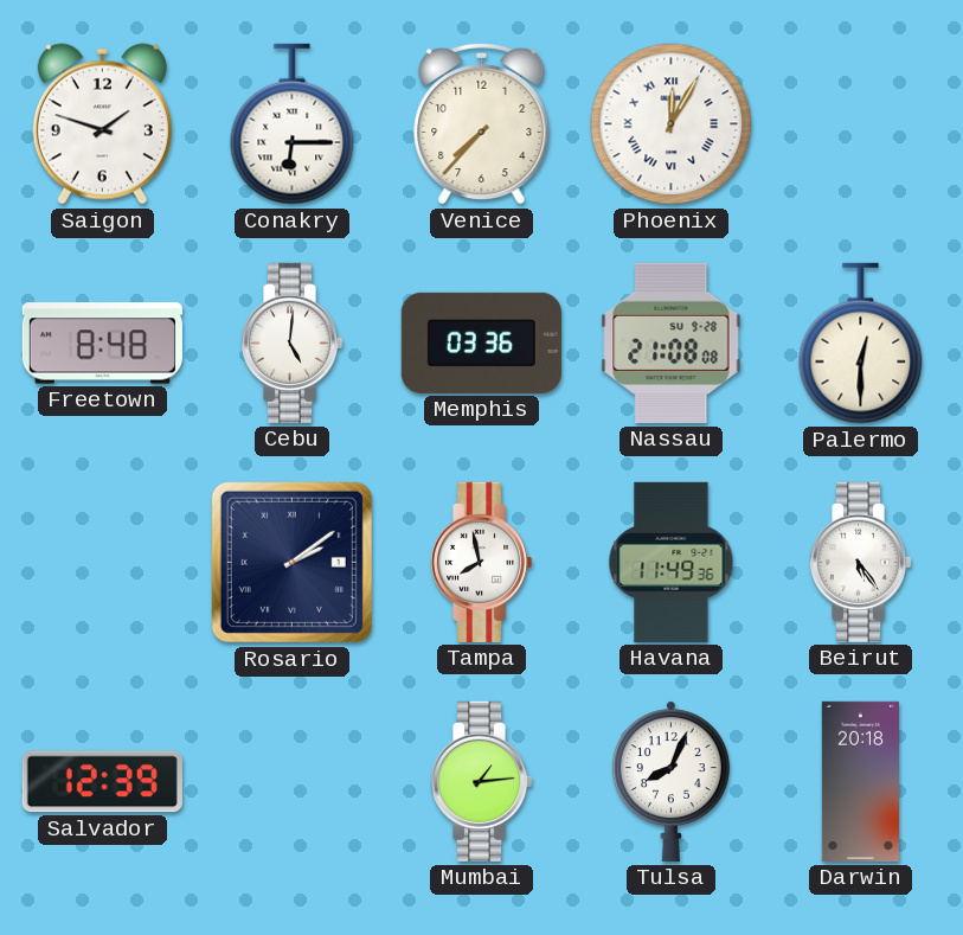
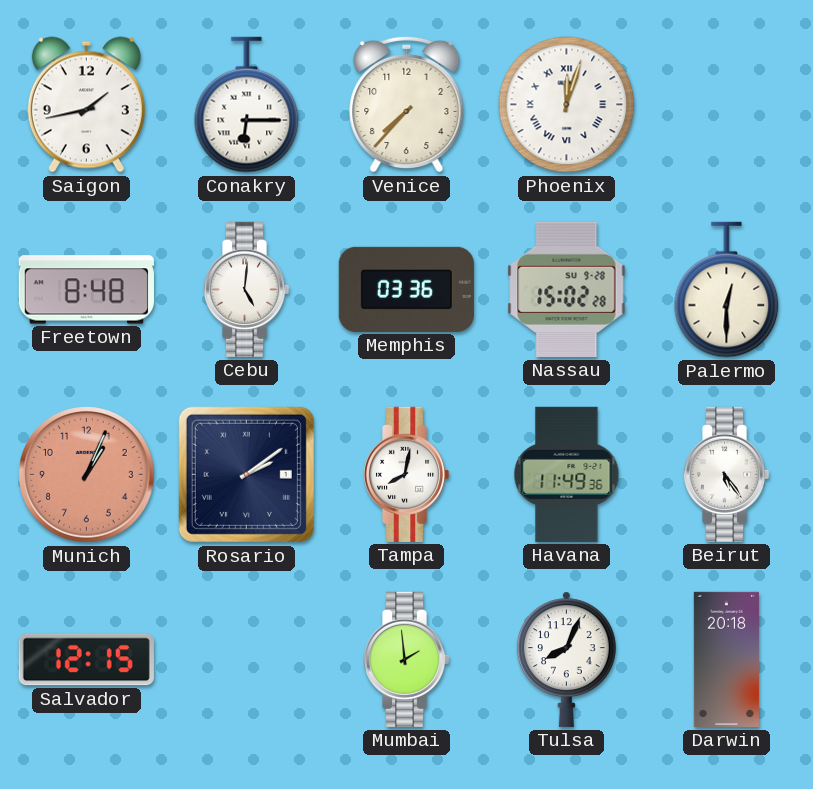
Saigon: 1:48 -> 1:43 (86, 105)
Phoenix: 12:05 -> 12:03 (567, 105)
Nassau: 21:08 -> 15:02 (567, 289)
Munich: none -> 1:04 (87, 475)
Tampa: 7:58 -> 8:02 (406, 474)
Salvador: 12:39 -> 12:15 (86, 660)
Mumbai: 1:14 -> 1:59 (406, 659)
